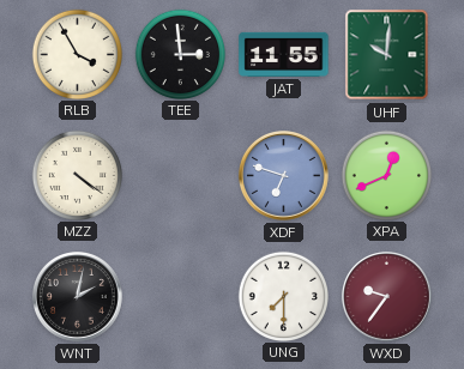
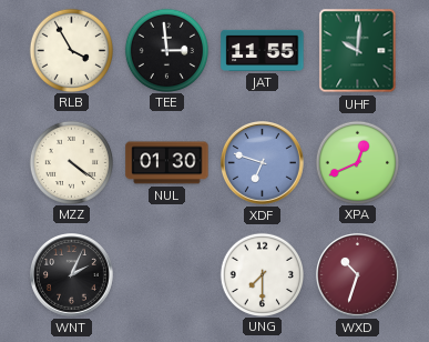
NUL: none -> 01:30 (167, 163)
WNT: 2:02 -> 2:04 (72, 275)
WXD: 9:36 -> 10:33 (358, 275)
